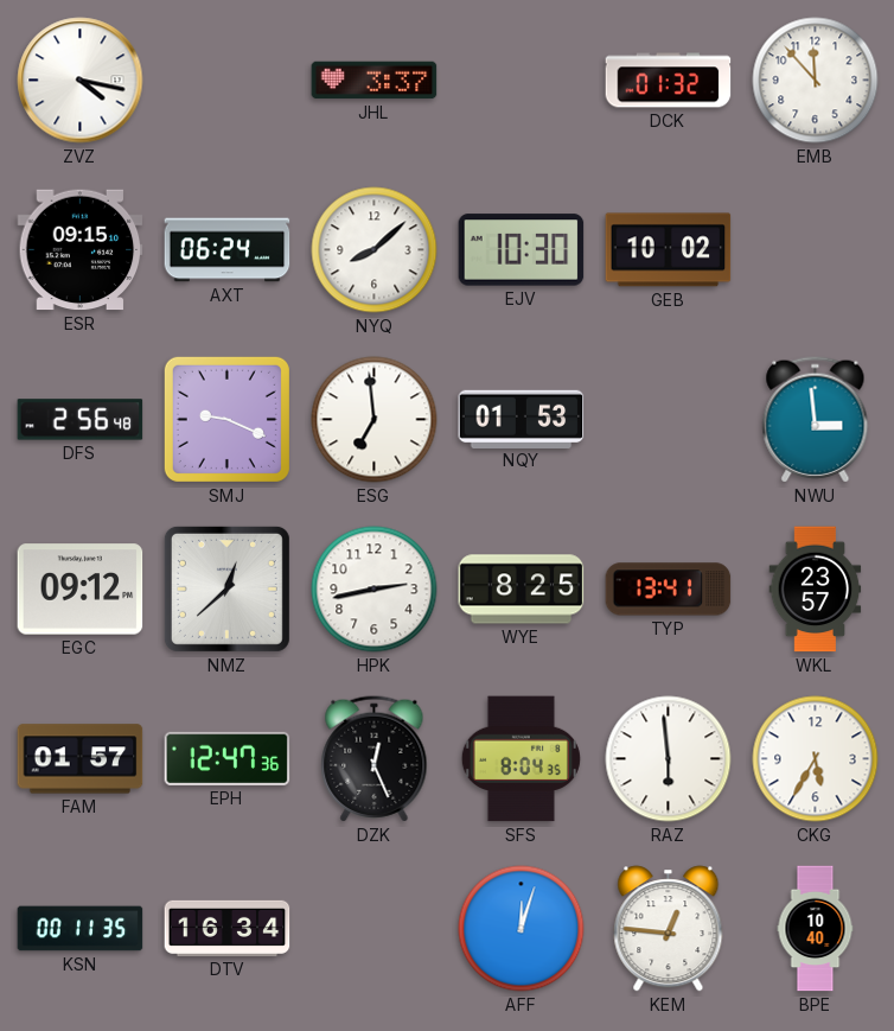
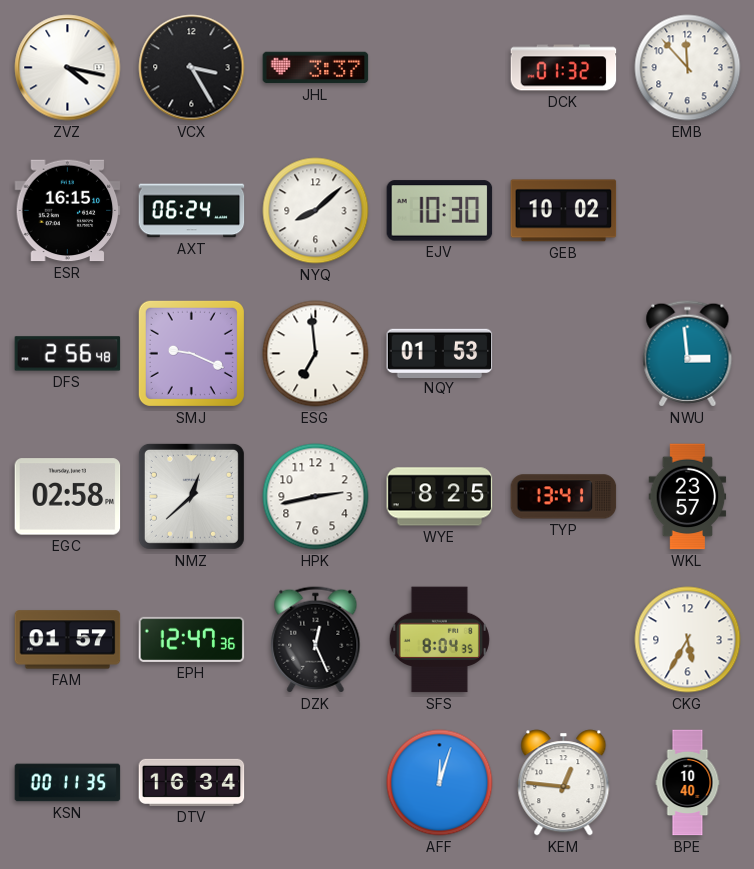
VCX: none -> 3:25 (192, 68)
ESR: 09:15 -> 16:15 (68, 211)
EGC: 09:12 -> 02:58 (68, 497)
RAZ: 5:59 -> none (669, 759)
